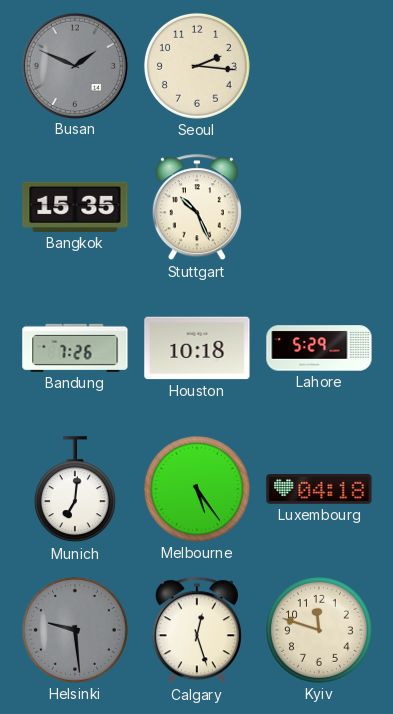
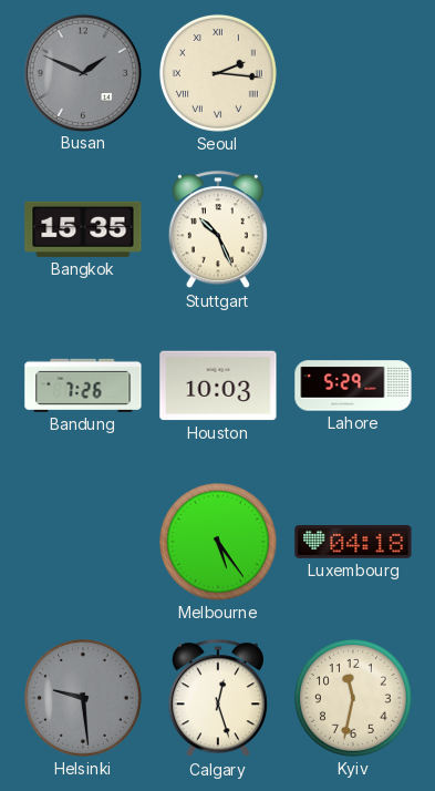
Seoul numerals: Arabic -> Roman (218, 73)
Houston: 10:18 -> 10:03 (218, 386)
Munich: 7:01 -> none (75, 490)
Kyiv: 11:48 -> 11:32 (353, 698)
